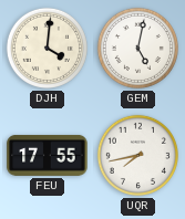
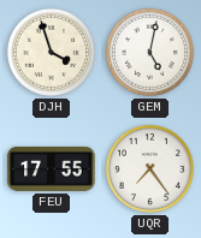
DJH: 4:01 -> 3:57 (51, 52)
UQR: 7:43 -> 7:24 (149, 168)
